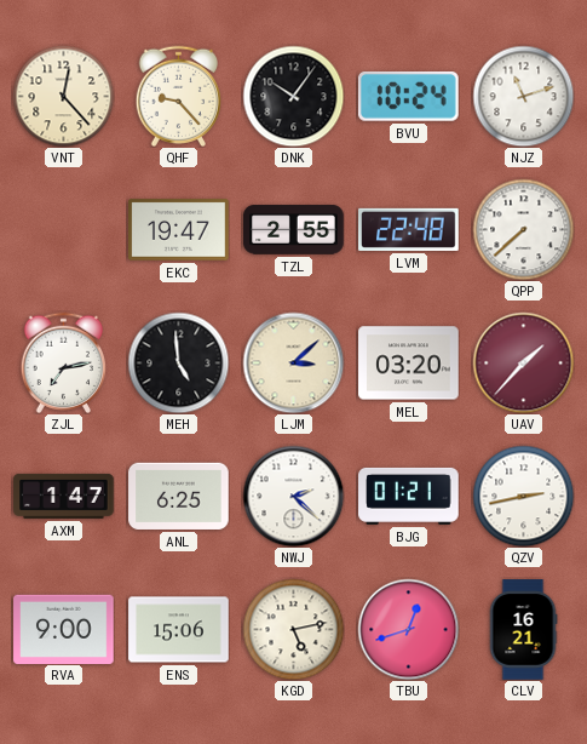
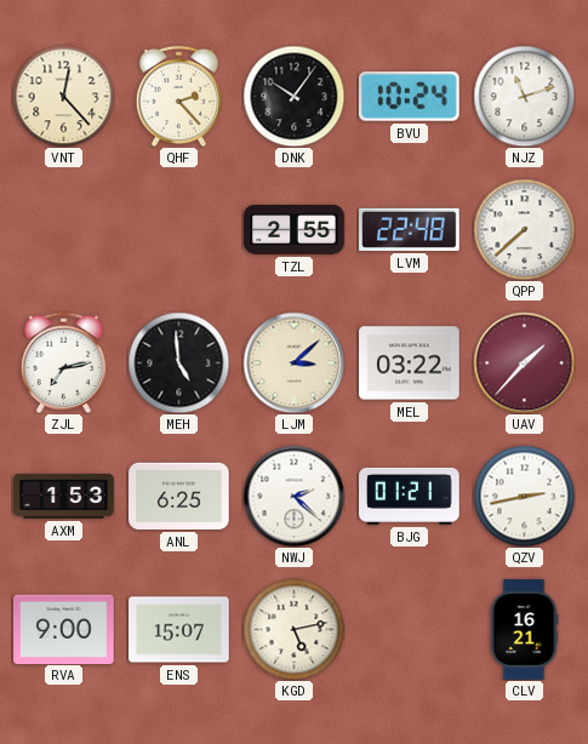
QHF: 9:23 -> 2:23 (179, 96)
EKC: 19:47 -> none (179, 230)
MEL: 03:20 -> 03:22 (410, 364)
AXM: 1:47 -> 1:53 (64, 496)
ENS: 15:06 -> 15:07 (179, 630)
TBU: 12:42 -> none (408, 629)
